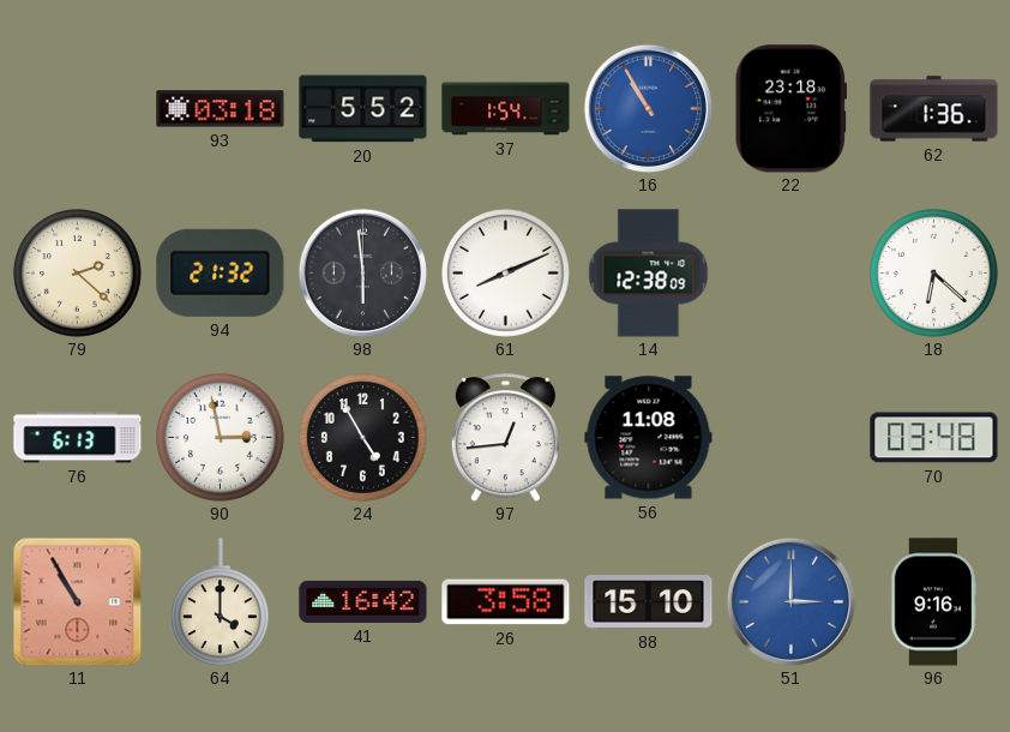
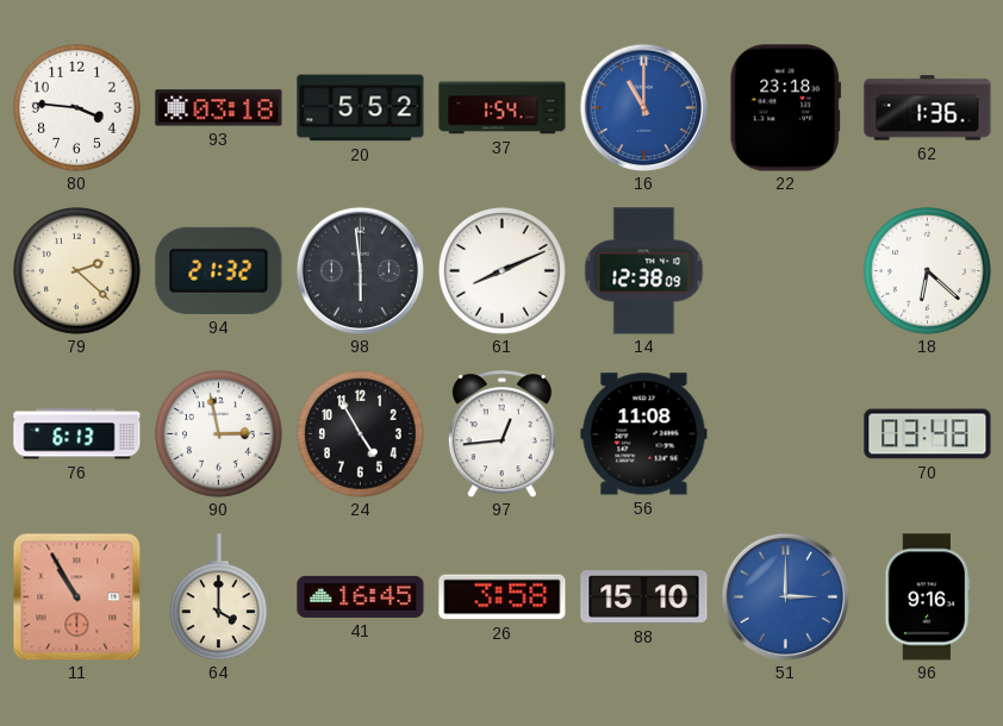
80: none -> 3:46 (77, 108)
16: 10:55 -> 11:00 (643, 107)
41: 16:42 -> 16:45 (361, 596)
